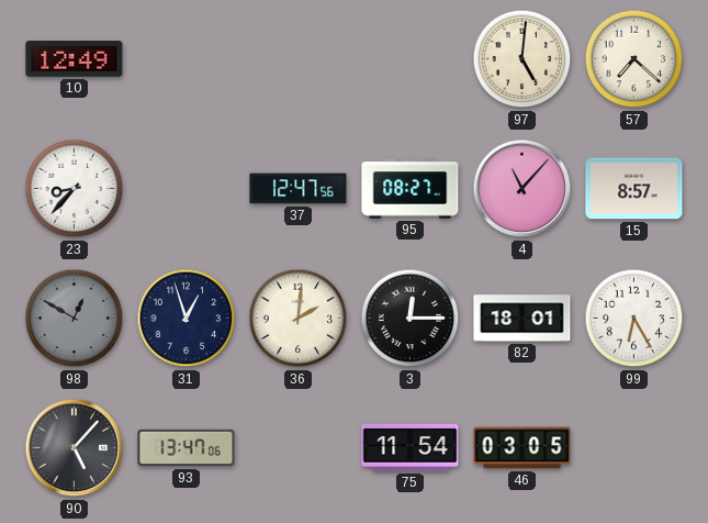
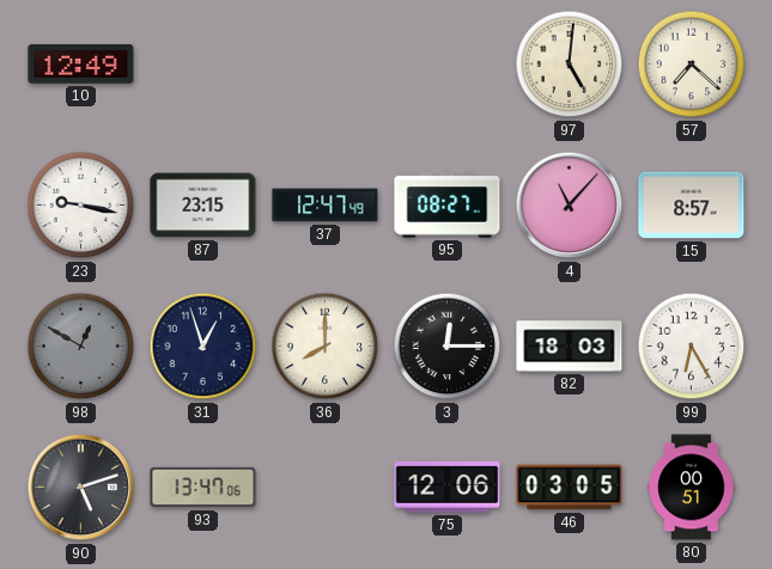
23: 8:37 -> 9:17 (81, 206)
87: none -> 23:15 (203, 206)
37: 12:47:56 -> 12:47:49 (326, 206)
36: 2:01 -> 8:00 (326, 347)
82: 18:01 -> 18:03 (570, 347)
90: 5:07 -> 5:12 (81, 488)
75: 11:54 -> 12:06 (448, 487)
80: none -> 00:51 (692, 488)
